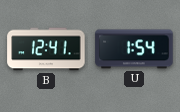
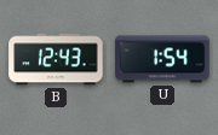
B: 12:41 -> 12:43 (56, 59)
